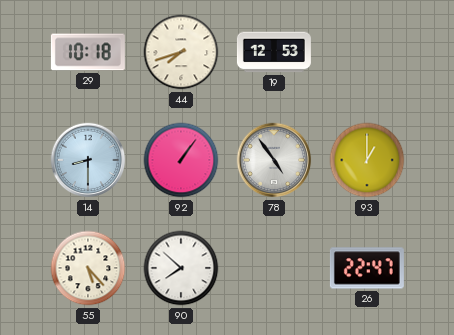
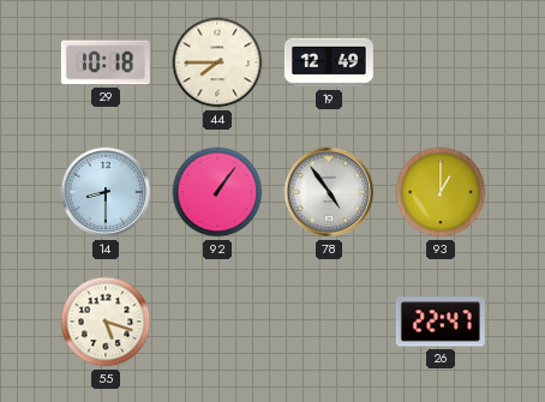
44: 7:42 -> 7:45 (217, 62)
19: 12:53 -> 12:49 (329, 62)
55: 5:23 -> 5:18 (106, 322)
90: 7:52 -> none (181, 268)
